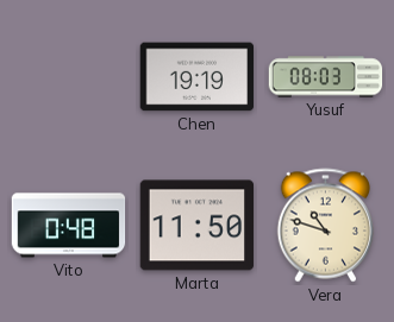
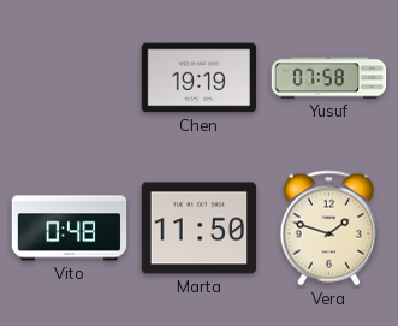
Yusuf: 08:03 -> 07:58 (329, 78)
Vera: 10:48 -> 1:48 (328, 229)
